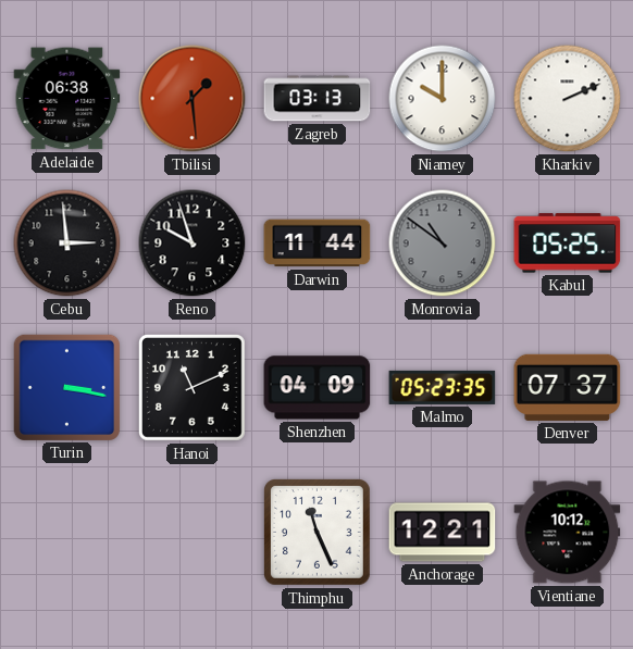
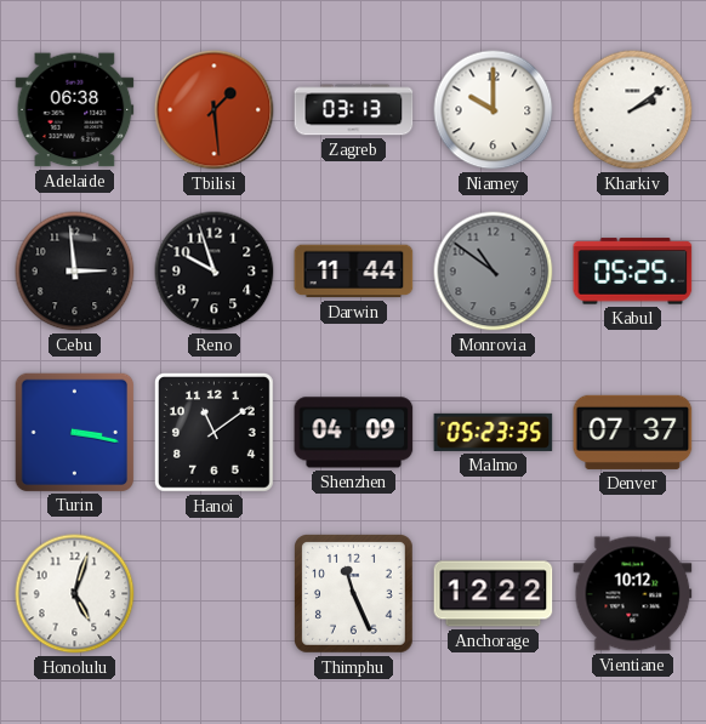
Kharkiv: 2:11 -> 2:09 (633, 110)
Hanoi: 11:11 -> 11:09 (213, 432)
Honolulu: none -> 5:03 (75, 594)
Anchorage: 12:21 -> 12:22 (494, 594)
